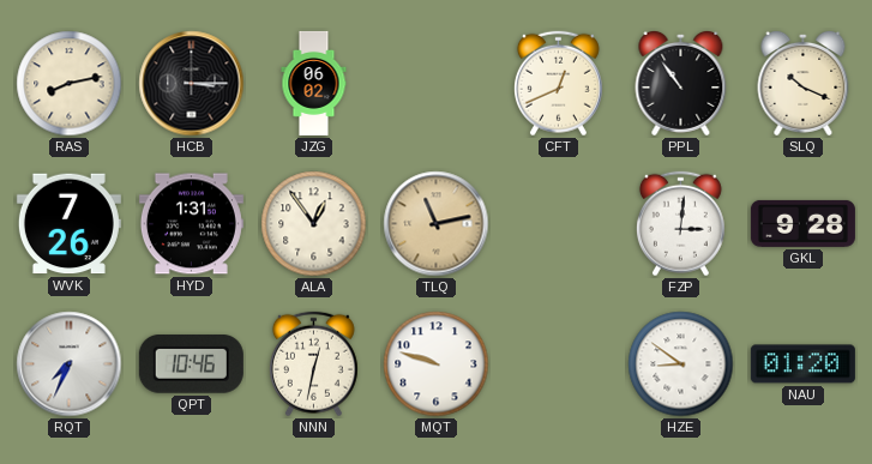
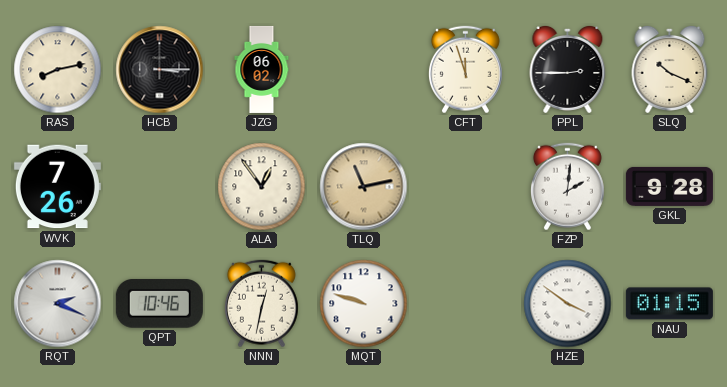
CFT: 12:41 -> 11:57 (465, 70)
PPL: 10:54 -> 2:45 (568, 69)
HYD: 1:31 -> none (191, 224)
FZP: 3:01 -> 2:01 (567, 187)
RQT: 7:34 -> 2:19 (58, 304)
HZE: 8:51 -> 3:51 (568, 304)
NAU: 01:20 -> 01:15 (669, 304)
